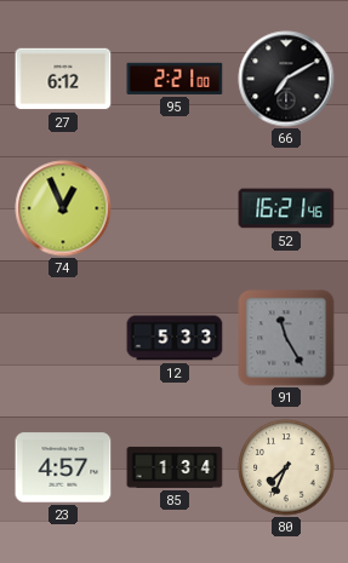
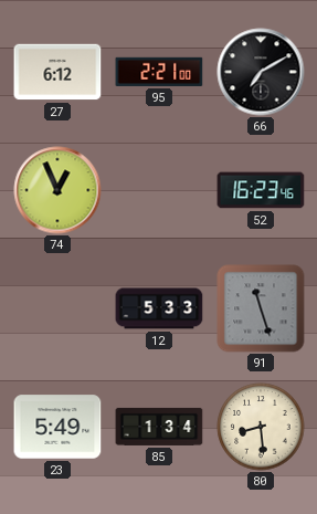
52: 16:21 -> 16:23 (261, 190)
91: 11:25 -> 11:27 (261, 308)
23: 4:57 -> 5:49 (57, 427)
80: 7:34 -> 8:29 (261, 427)
